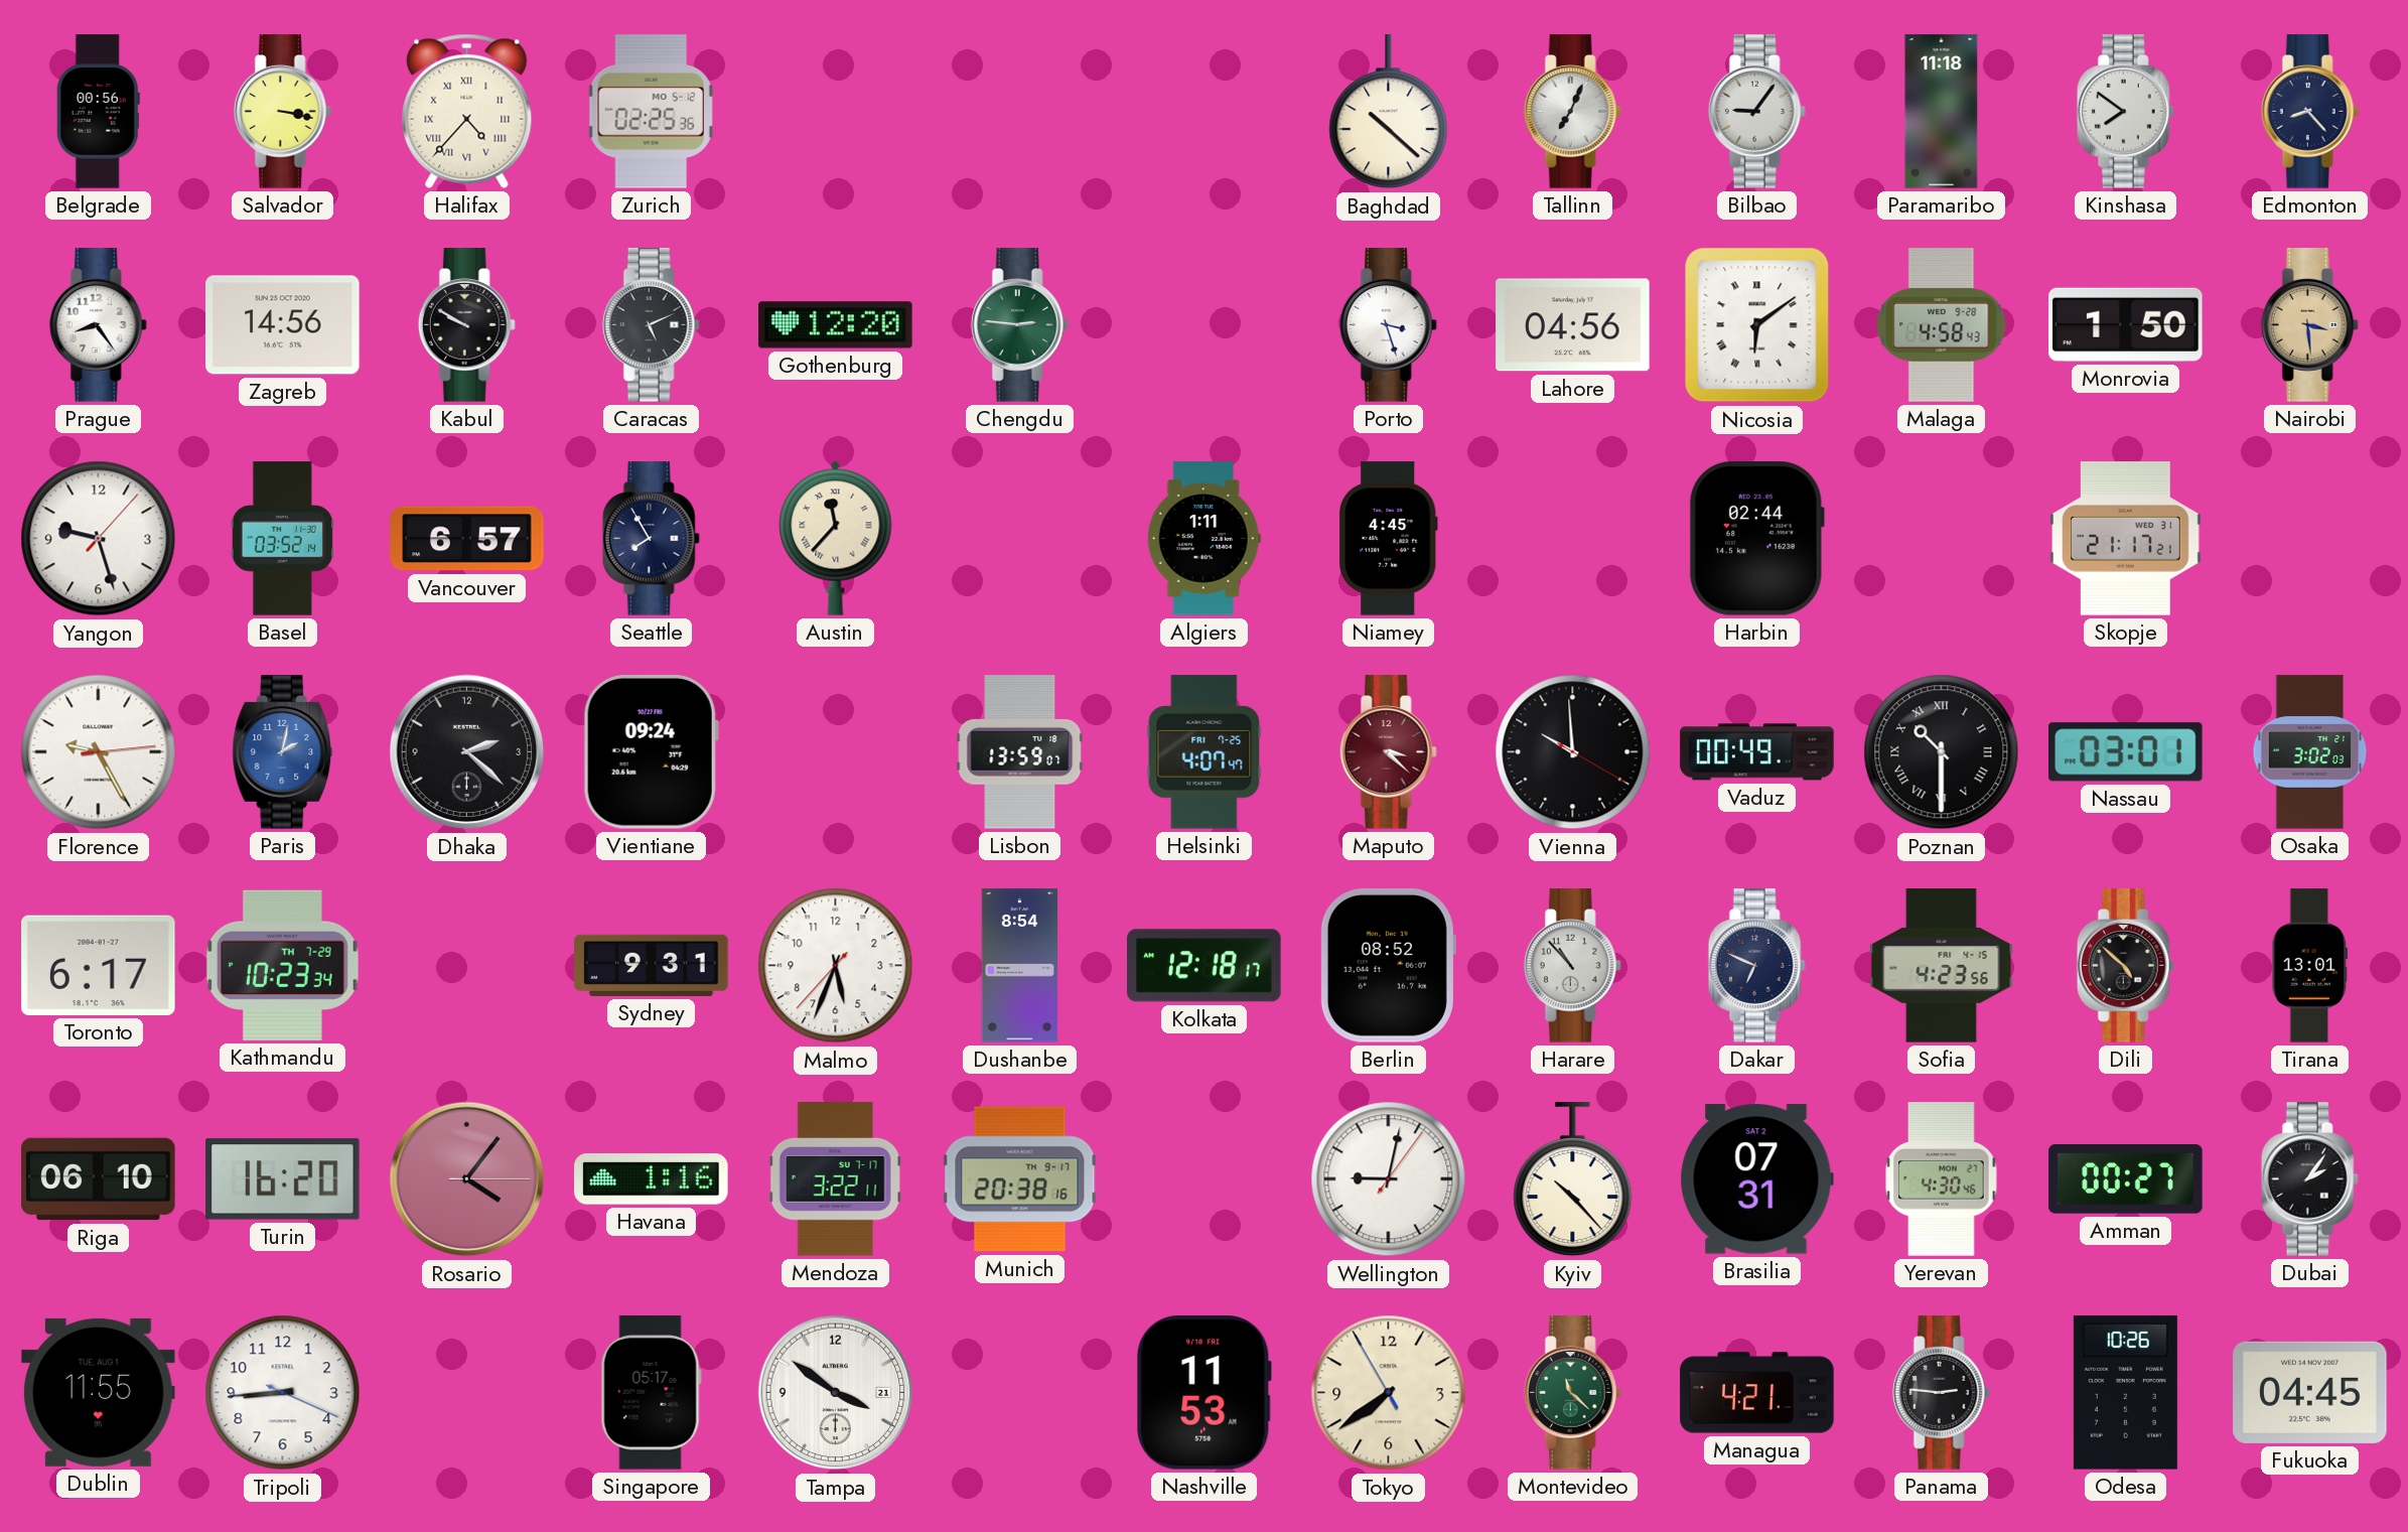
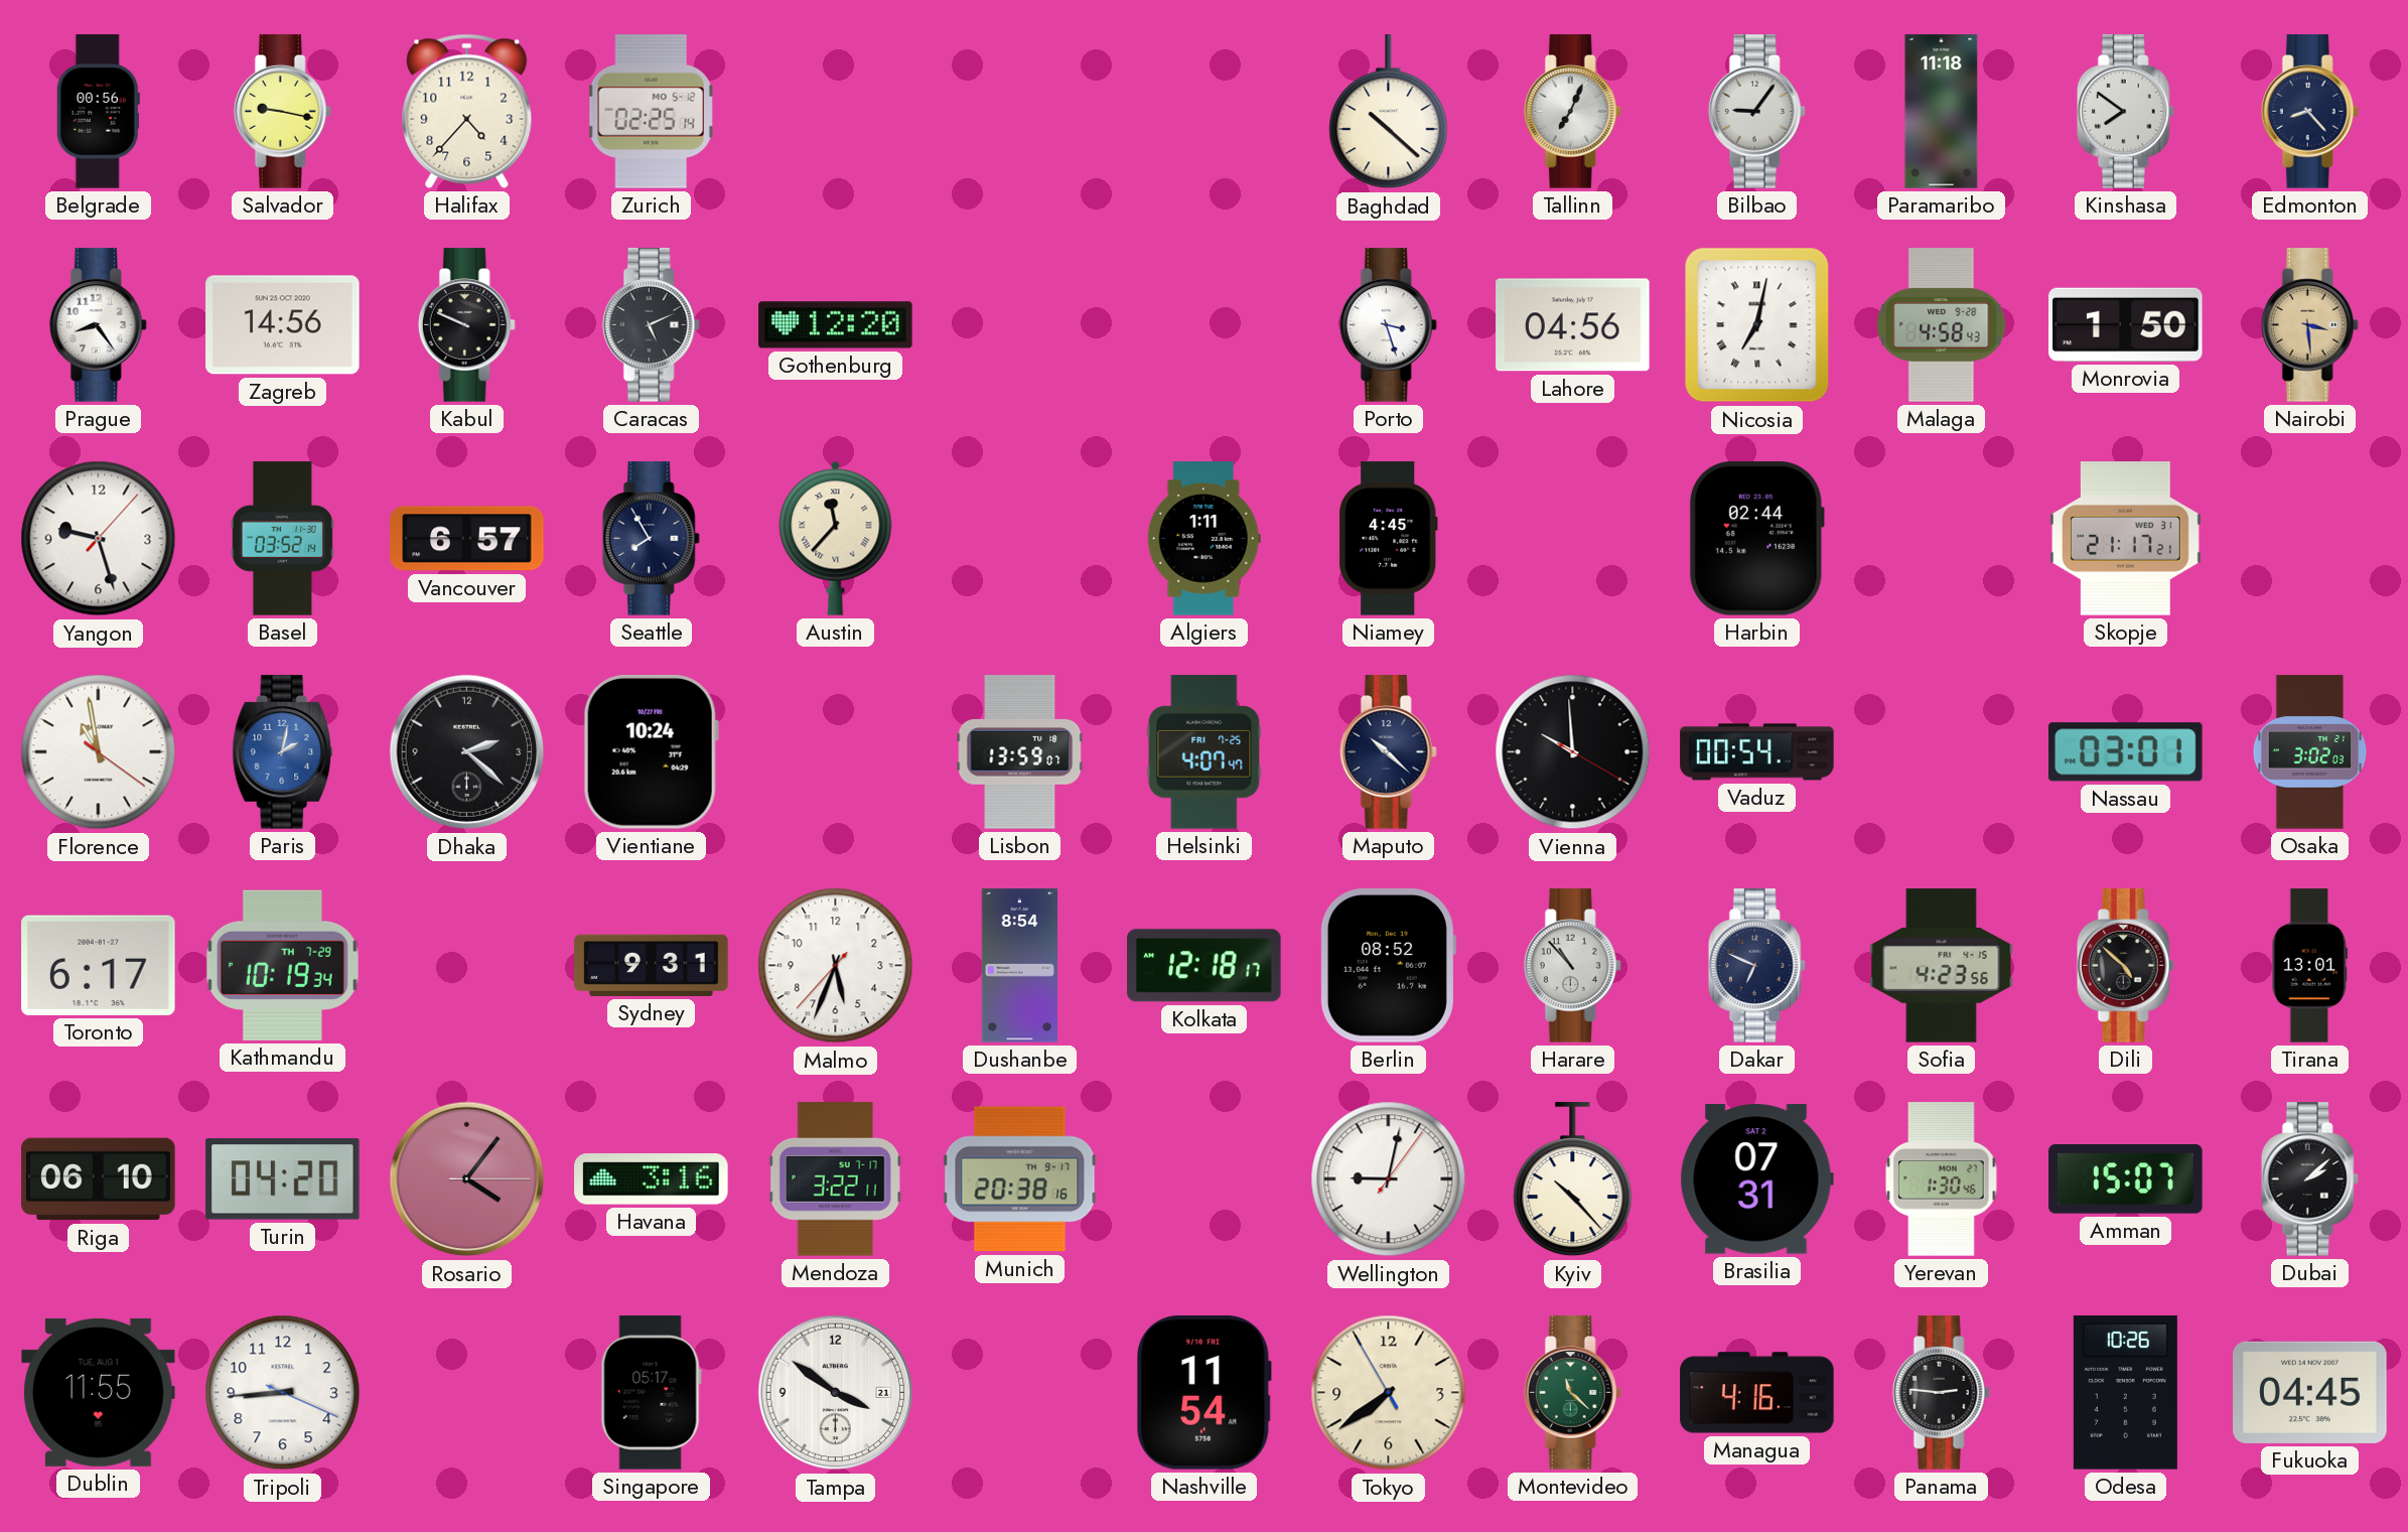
Salvador: 3:17 -> 9:17 (282, 112)
Halifax numerals: Roman -> Arabic (467, 111)
Zurich: 02:25:36 -> 02:25:14 (651, 112)
Kabul: 9:50 -> 9:49 (466, 325)
Chengdu: 2:46 -> none (1019, 325)
Nicosia: 6:09 -> 7:02 (1757, 325)
Florence: 9:25 -> 10:58 (99, 752)
Vientiane: 09:24 -> 10:24 (651, 752)
Maputo: 3:22 -> 10:22 (1388, 752)
Maputo dial: burgundy -> navy (1388, 752)
Vaduz: 00:49 -> 00:54 (1757, 752)
Poznan: 10:30 -> none (1942, 752)
Kathmandu: 10:23 -> 10:19 (282, 965)
Turin: 16:20 -> 04:20 (283, 1179)
Havana: 1:16 -> 3:16 (652, 1179)
Yerevan: 4:30 -> 1:30 (1942, 1179)
Amman: 00:27 -> 15:07 (2126, 1179)
Dubai: 2:06 -> 2:08 (2309, 1179)
Nashville: 11:53 -> 11:54 (1205, 1393)
Managua: 4:21 -> 4:16 (1757, 1393)
